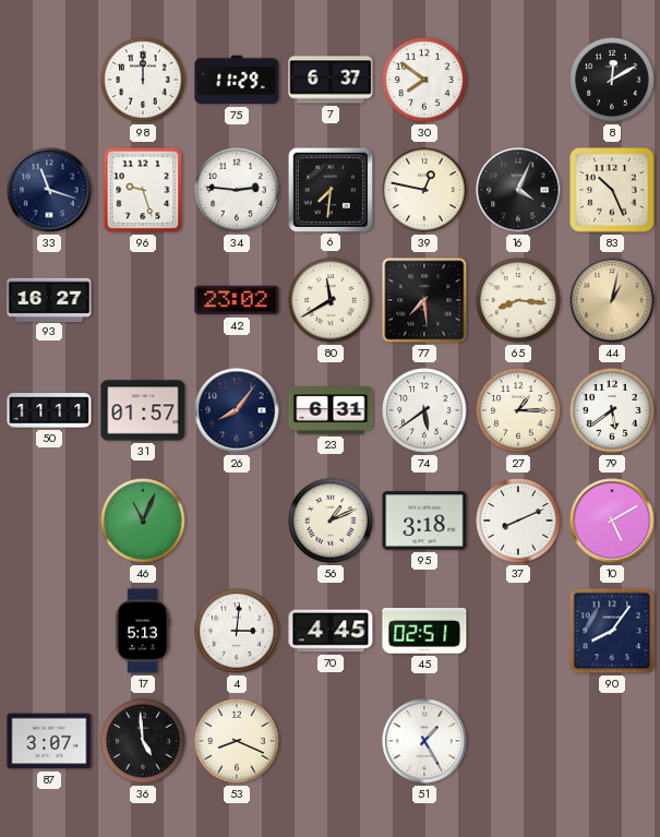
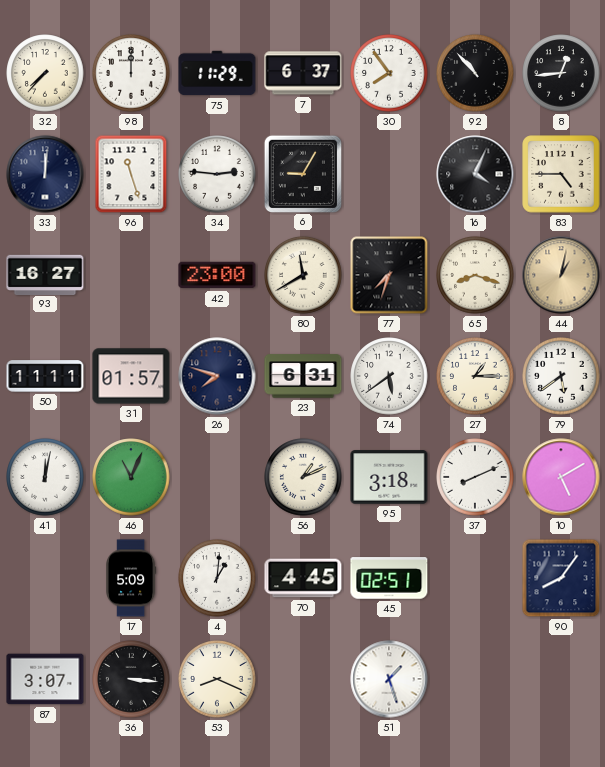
32: none -> 7:37 (45, 73)
30: 7:51 -> 7:54 (389, 73)
92: none -> 10:53 (475, 73)
8: 12:10 -> 12:44 (561, 73)
33: 11:18 -> 12:01 (45, 174)
96: 9:27 -> 11:27 (131, 174)
6: 7:31 -> 9:05 (302, 173)
39: 12:47 -> none (424, 190)
83: 10:26 -> 4:45 (561, 174)
42: 23:02 -> 23:00 (217, 275)
77: 7:29 -> 7:33 (389, 275)
65: 8:16 -> 8:18 (475, 275)
26: 8:06 -> 7:48 (217, 376)
41: none -> 12:02 (45, 477)
17: 5:13 -> 5:09 (132, 578)
4: 3:01 -> 1:01 (217, 578)
36: 4:59 -> 3:16 (131, 679)
51: 1:25 -> 1:27 (389, 679)
